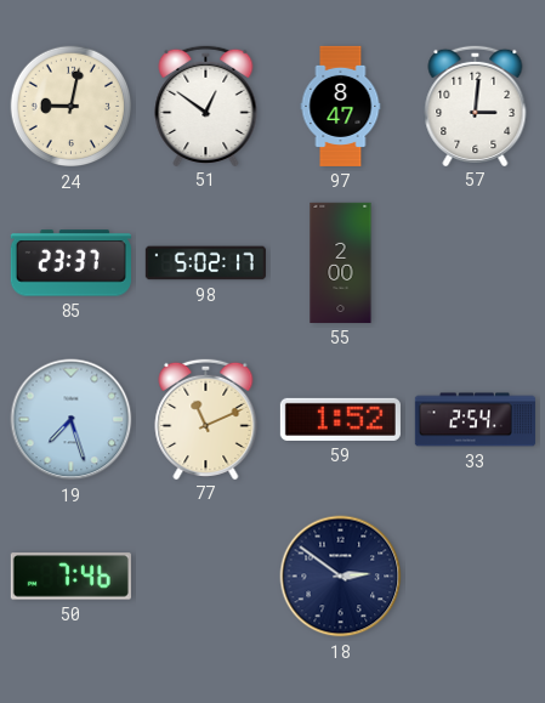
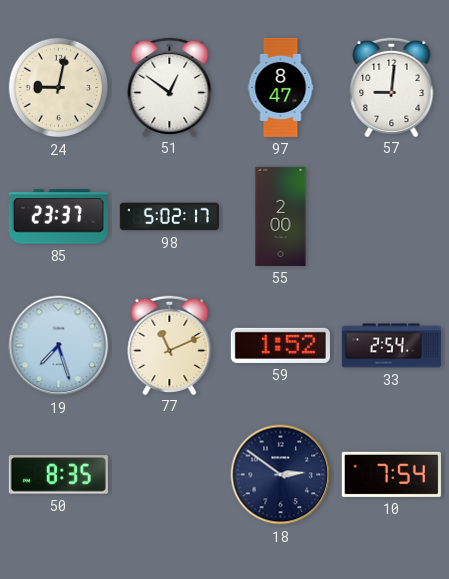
57: 3:01 -> 9:01 (392, 86)
50: 7:46 -> 8:35 (58, 475)
10: none -> 7:54 (391, 474)
